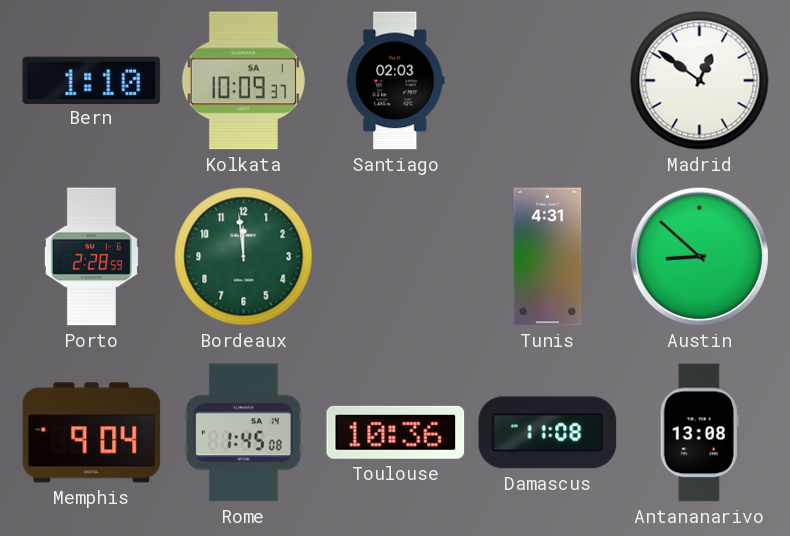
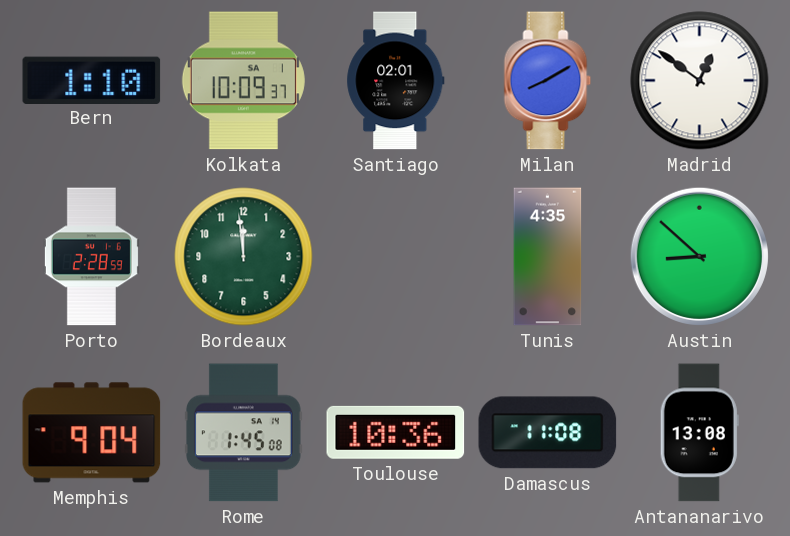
Santiago: 02:03 -> 02:01 (396, 81)
Milan: none -> 8:10 (548, 81)
Tunis: 4:31 -> 4:35 (548, 257)
